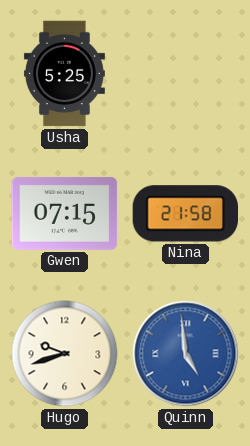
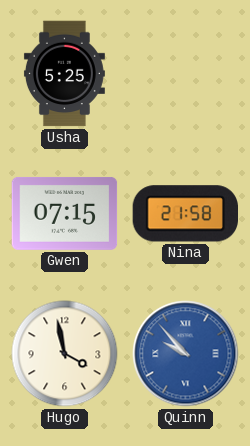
Hugo: 9:42 -> 3:58 (65, 354)
Quinn: 4:59 -> 9:53 (186, 354)
